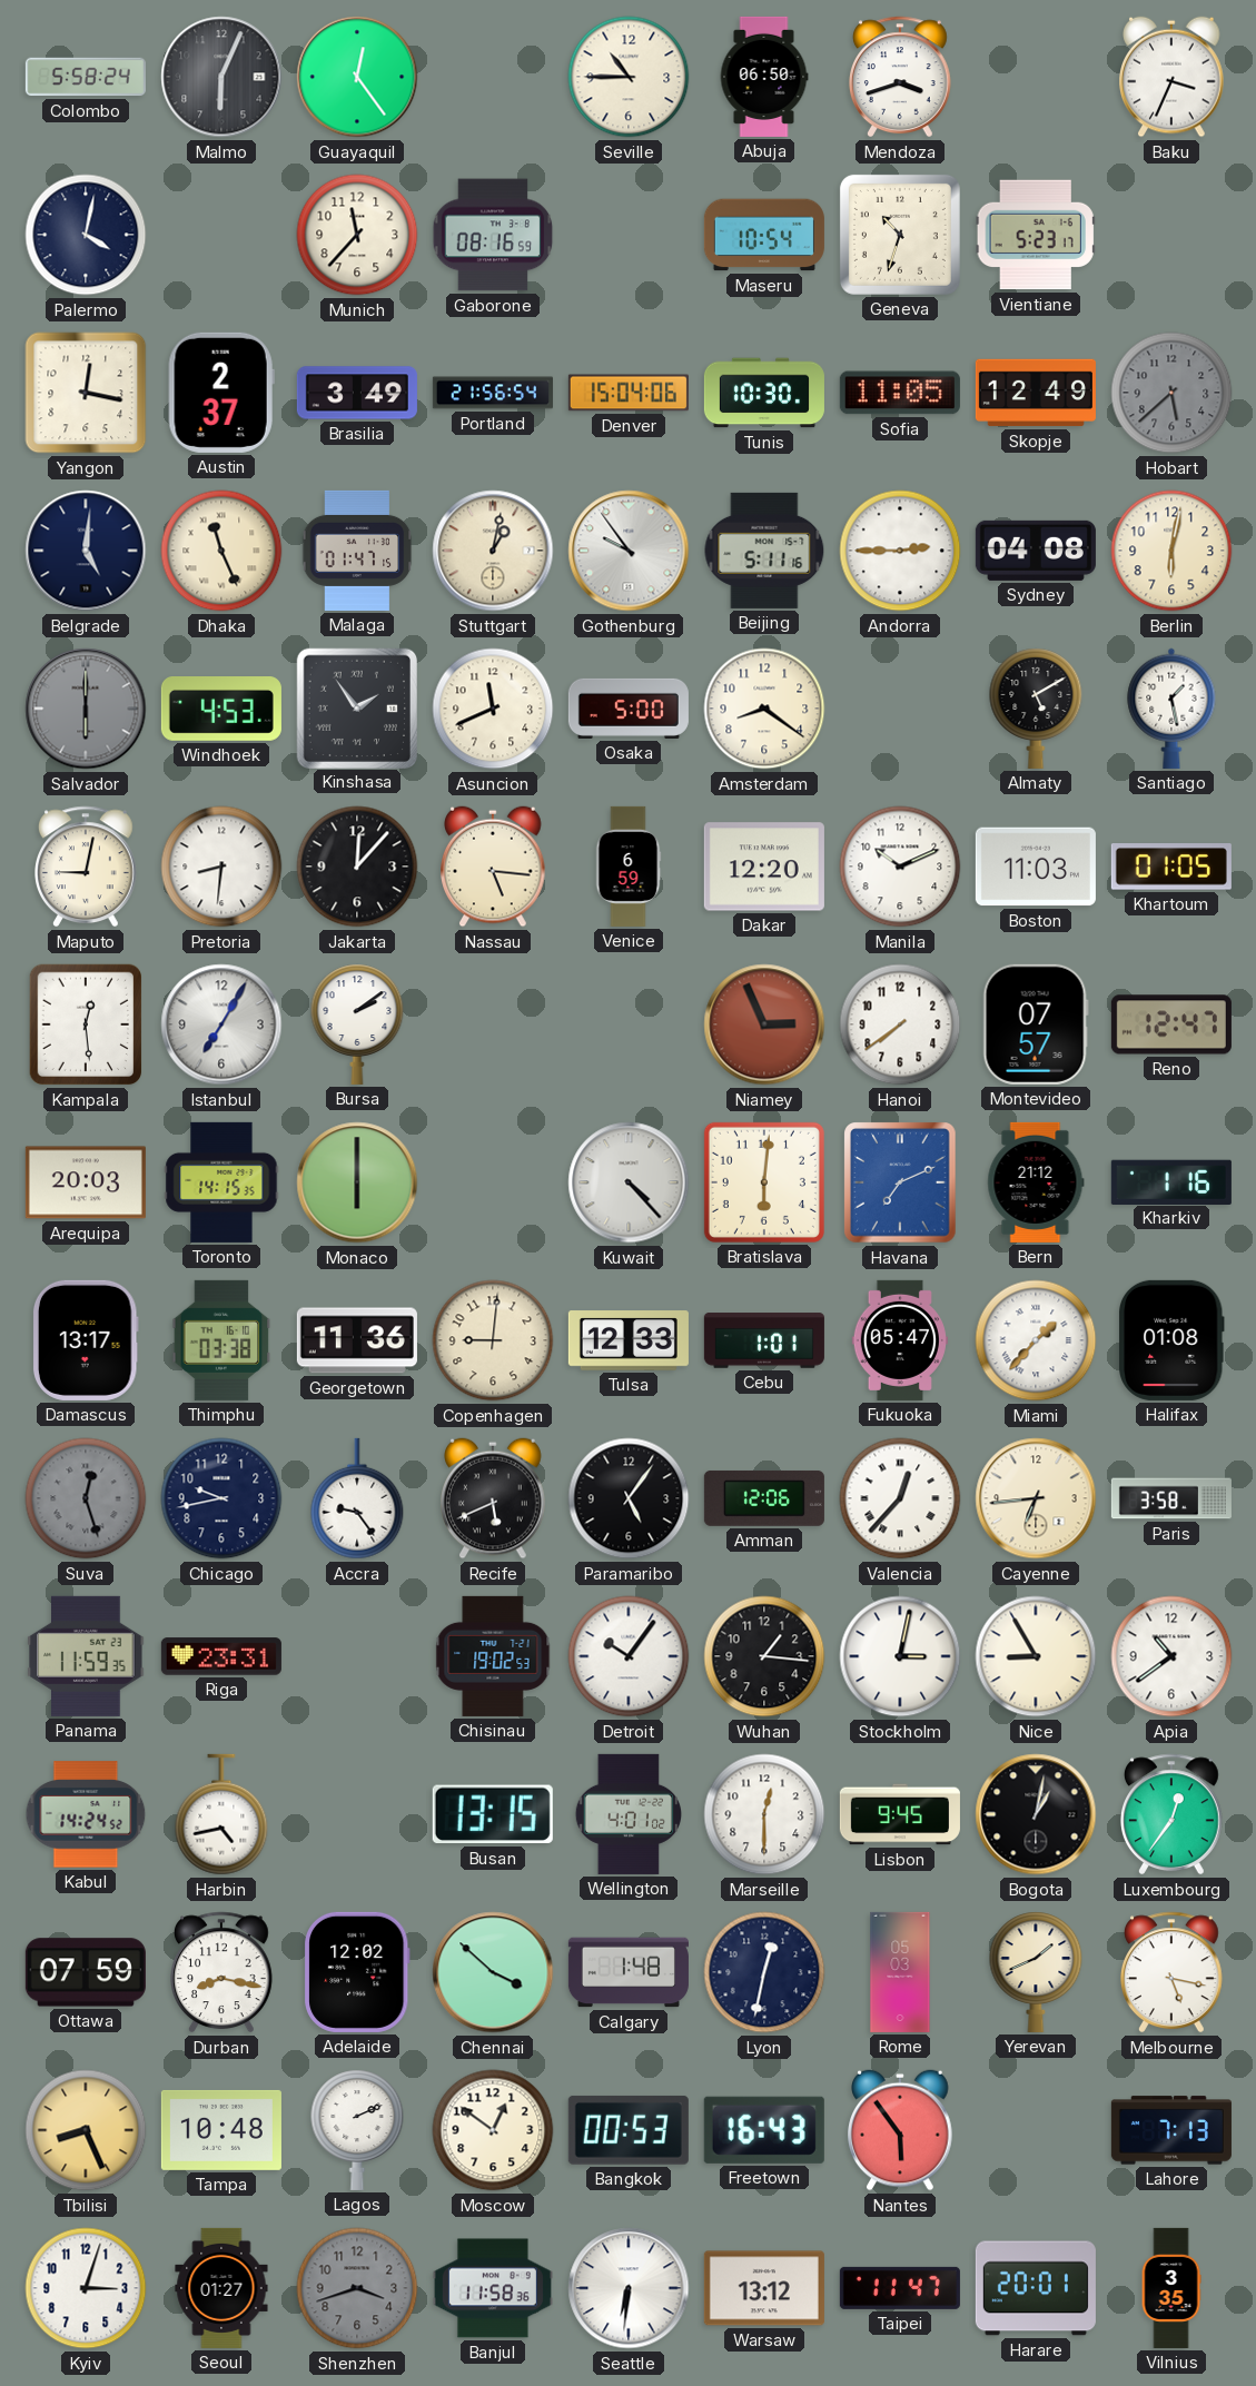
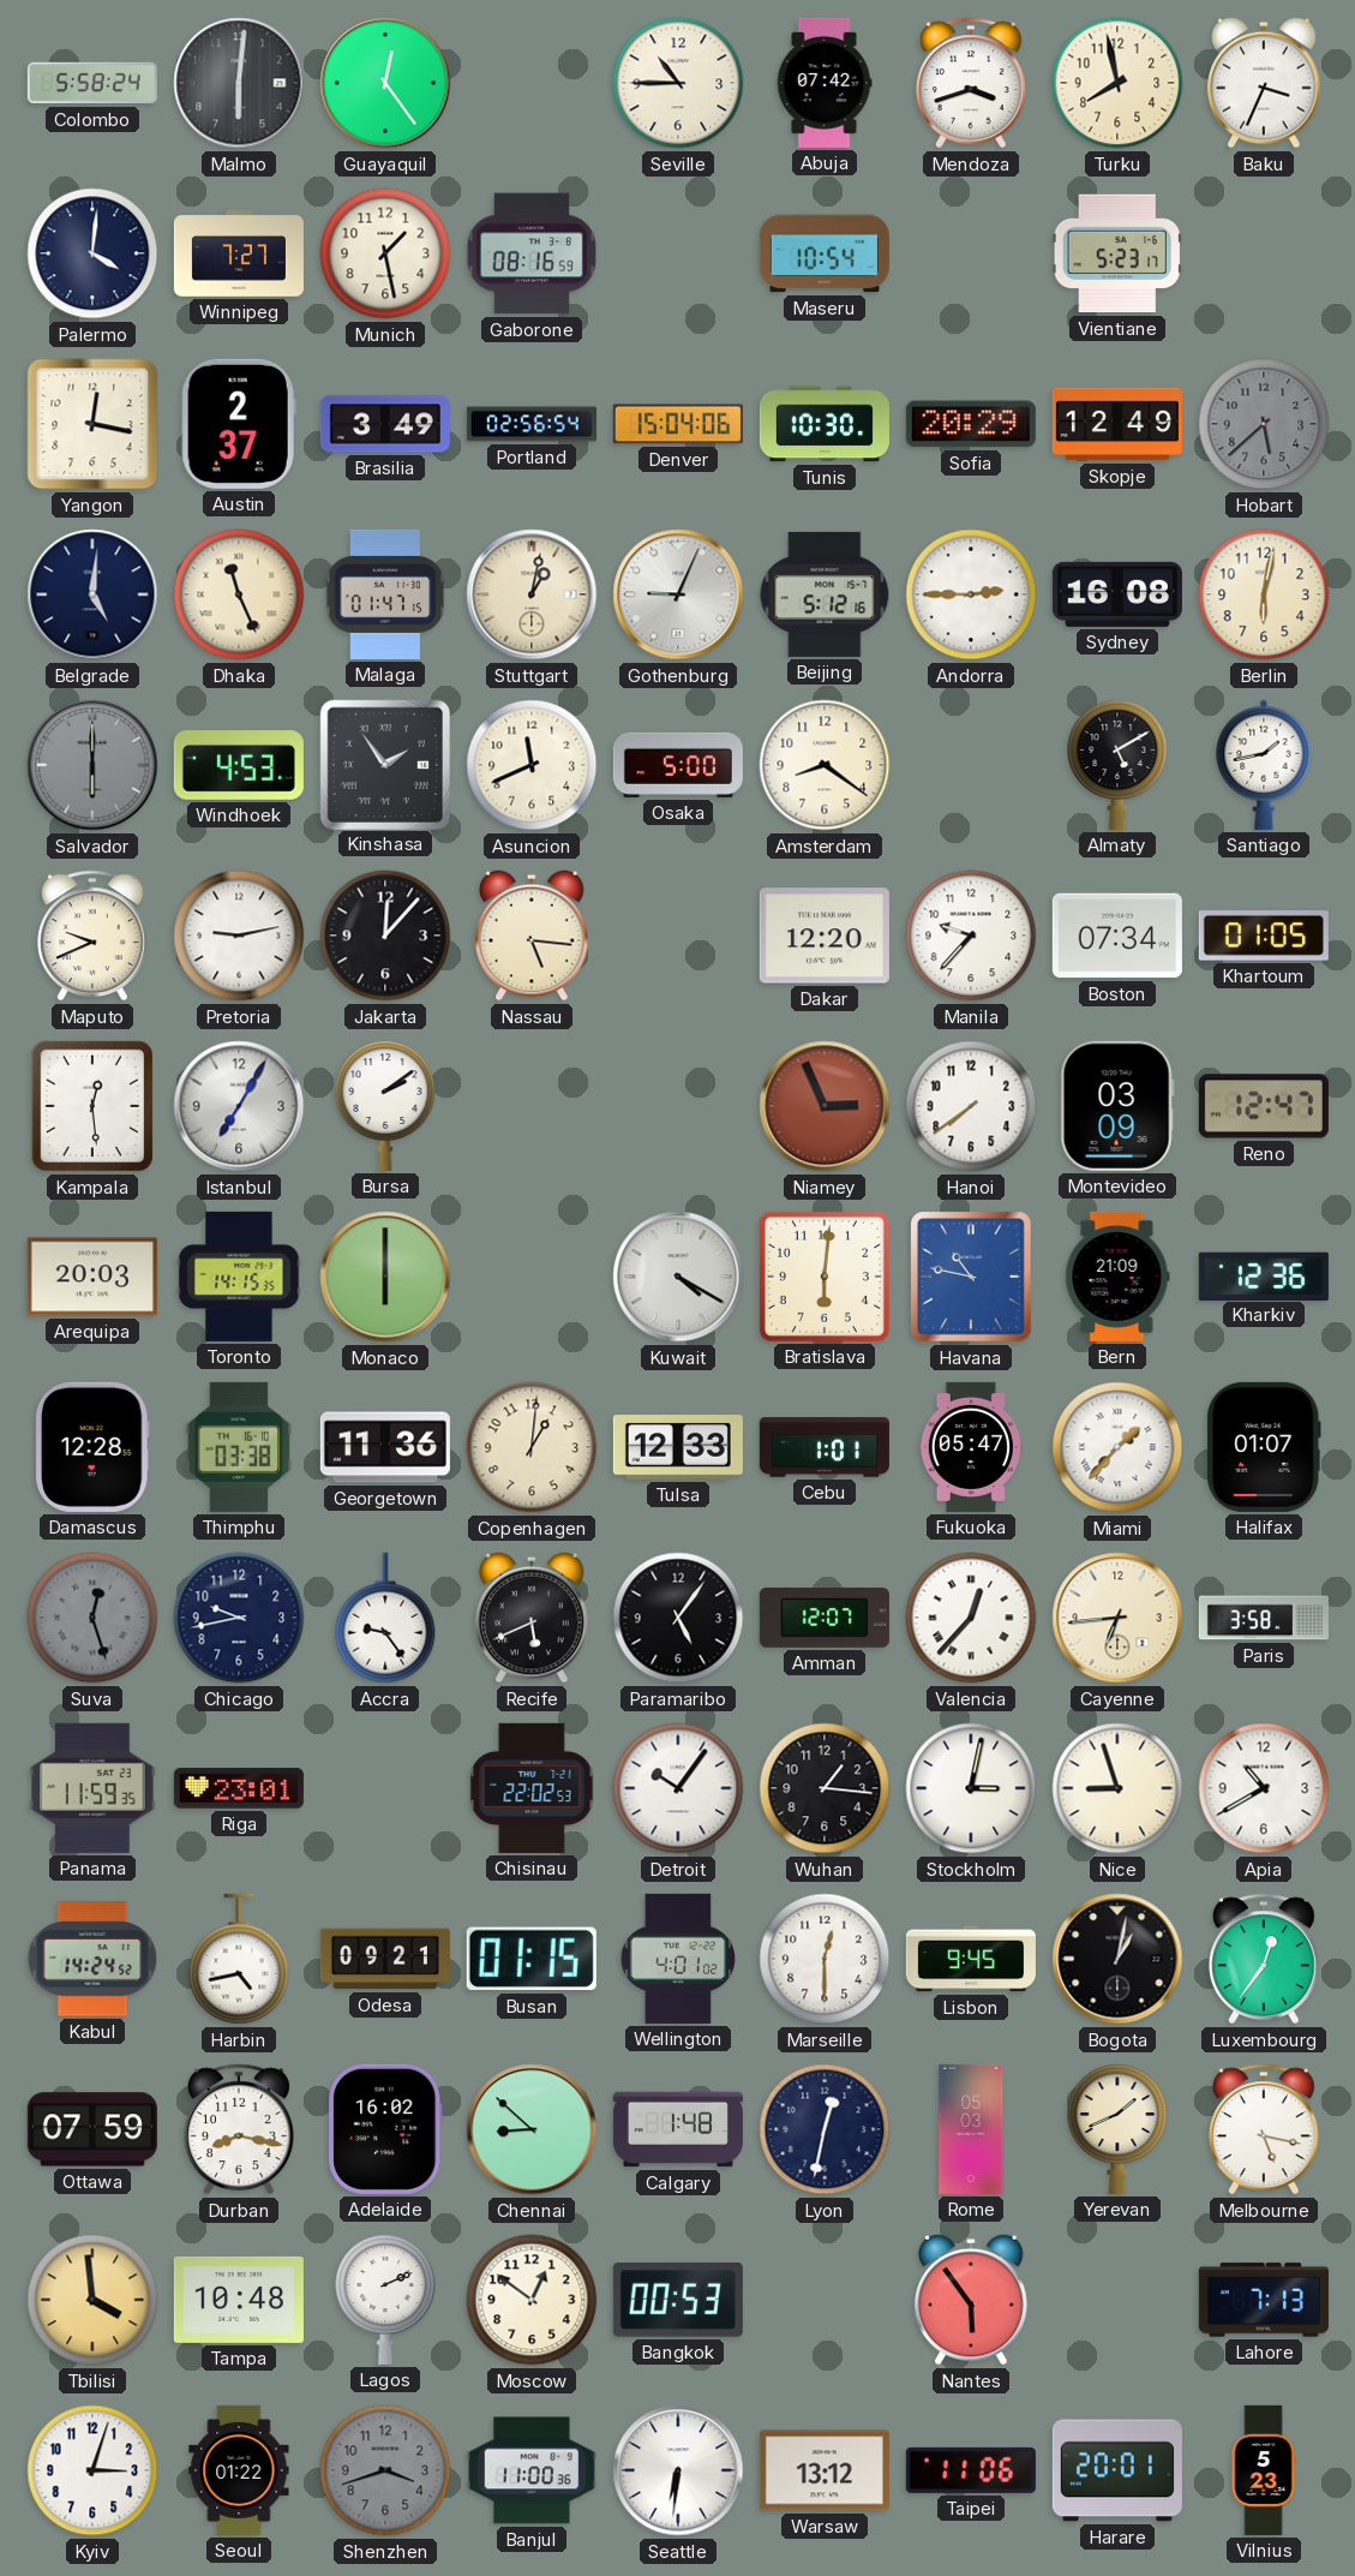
Malmo: 6:04 -> 6:01 (239, 83)
Abuja: 06:50 -> 07:42 (825, 83)
Turku: none -> 7:58 (1117, 83)
Palermo: 4:02 -> 4:01 (92, 253)
Winnipeg: none -> 7:27 (239, 253)
Munich: 11:37 -> 1:28 (385, 253)
Geneva: 10:33 -> none (900, 235)
Portland: 21:56 -> 02:56 (532, 424)
Sofia: 11:05 -> 20:29 (971, 424)
Gothenburg: 9:54 -> 9:04 (678, 594)
Beijing: 5:11 -> 5:12 (825, 594)
Sydney: 04:08 -> 16:08 (1117, 594)
Santiago: 1:28 -> 1:43 (1264, 765)
Maputo: 9:02 -> 9:41 (94, 936)
Pretoria: 8:31 -> 9:13 (239, 936)
Venice: 6:59 -> none (629, 867)
Manila: 10:11 -> 9:37 (971, 936)
Boston: 11:03 -> 07:34 (1117, 936)
Montevideo: 07:57 -> 03:09 (1117, 1106)
Kuwait: 4:23 -> 4:20 (678, 1277)
Havana: 7:11 -> 10:47 (972, 1277)
Bern: 21:12 -> 21:09 (1117, 1277)
Kharkiv: 1:16 -> 12:36 (1264, 1275)
Damascus: 13:17 -> 12:28 (92, 1447)
Copenhagen: 9:01 -> 1:01 (532, 1447)
Halifax: 01:08 -> 01:07 (1265, 1447)
Amman: 12:06 -> 12:07 (825, 1618)
Riga: 23:31 -> 23:01 (239, 1788)
Chisinau: 19:02 -> 22:02 (532, 1788)
Nice: 8:55 -> 8:57 (1117, 1788)
Apia: 10:39 -> 10:40 (1264, 1788)
Odesa: none -> 09:21 (385, 1959)
Busan: 13:15 -> 01:15 (532, 1959)
Adelaide: 12:02 -> 16:02 (385, 2129)
Chennai: 3:52 -> 8:52 (532, 2129)
Tbilisi: 8:26 -> 3:59 (92, 2300)
Freetown: 16:43 -> none (764, 2130)
Seoul: 01:27 -> 01:22 (239, 2470)
Banjul: 11:58 -> 11:00 (532, 2470)
Taipei: 11:47 -> 11:06 (971, 2470)
Vilnius: 3:35 -> 5:23 (1264, 2470)
